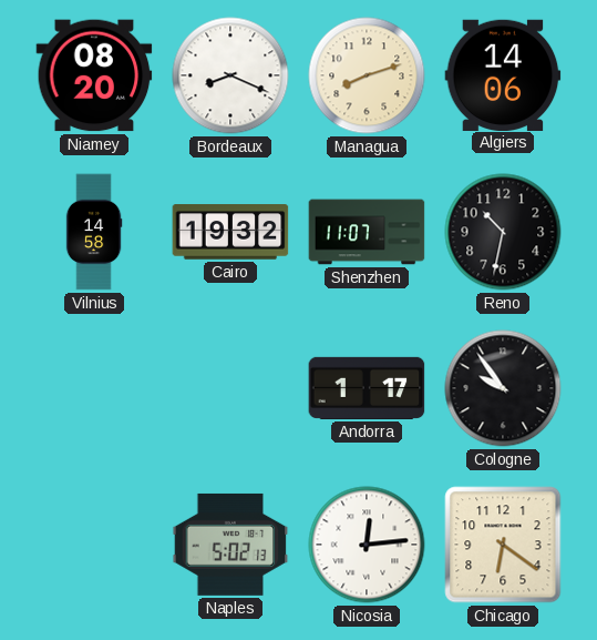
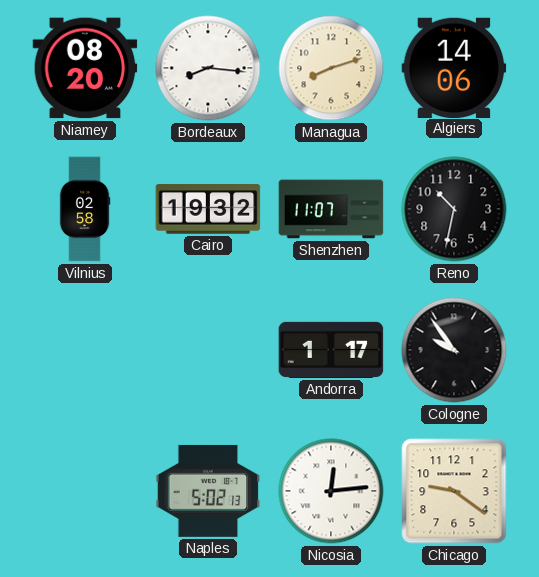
Bordeaux: 8:19 -> 8:16 (208, 68)
Vilnius: 14:58 -> 02:58 (85, 209)
Chicago: 6:21 -> 9:21 (454, 491)
